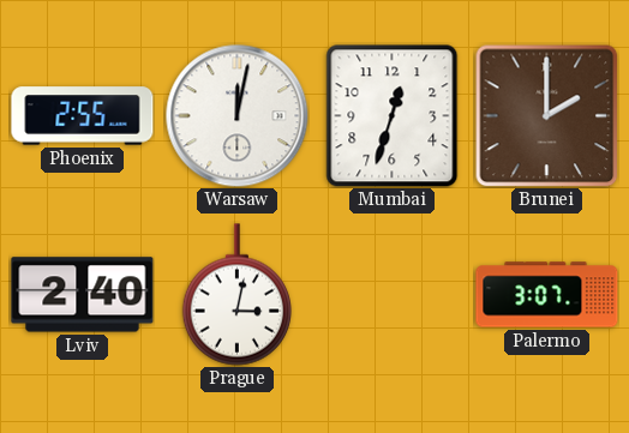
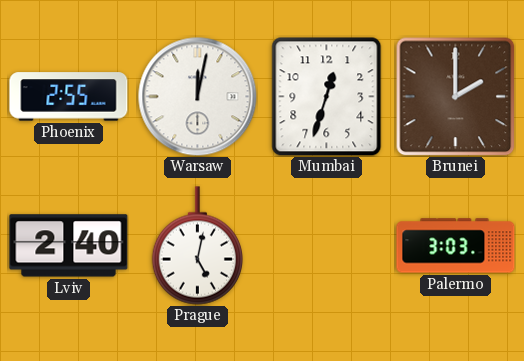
Prague: 3:02 -> 5:02 (197, 246)
Palermo: 3:07 -> 3:03 (456, 246)
